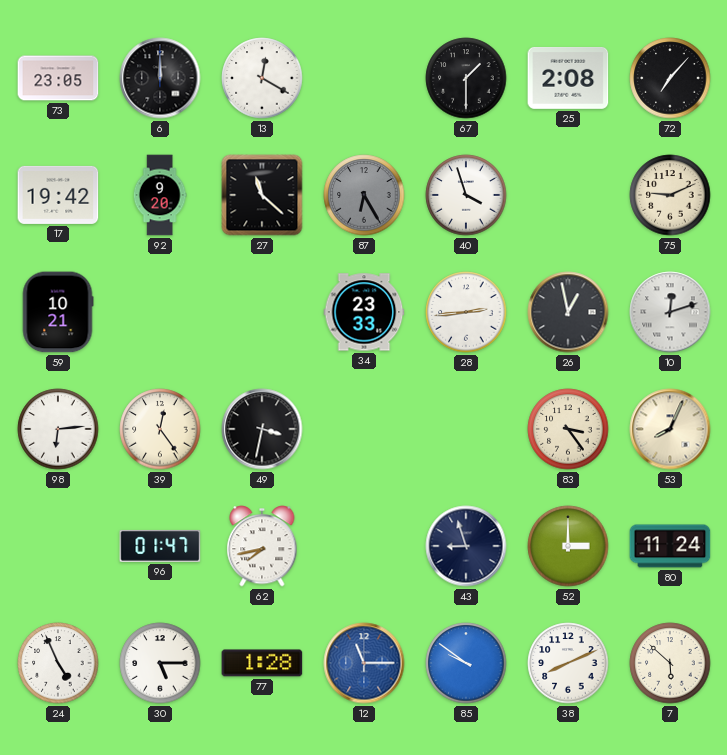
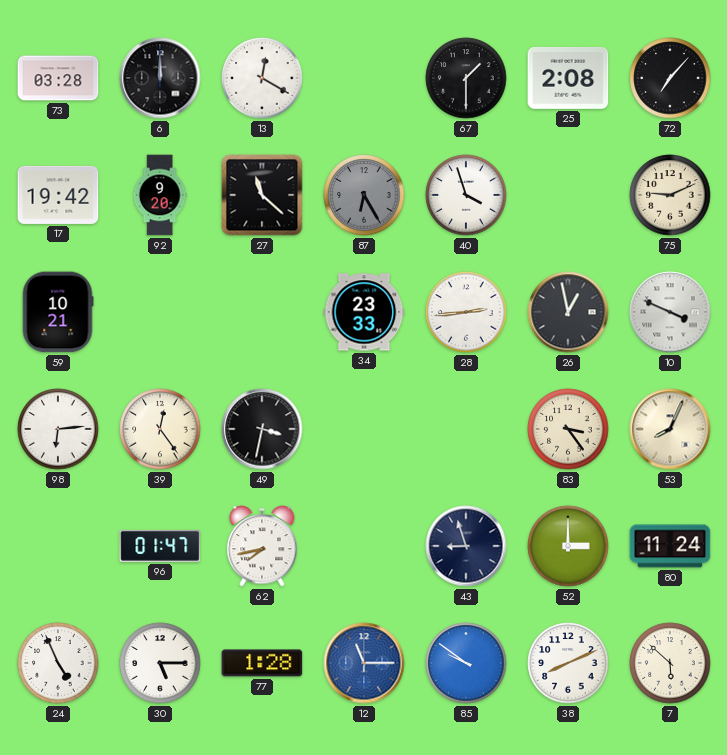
73: 23:05 -> 03:28 (58, 78)
10: 12:12 -> 3:49 (670, 312)
